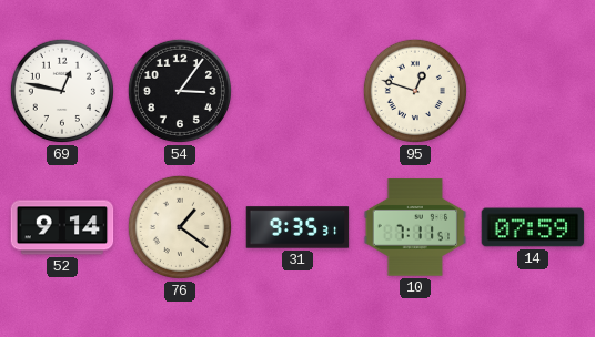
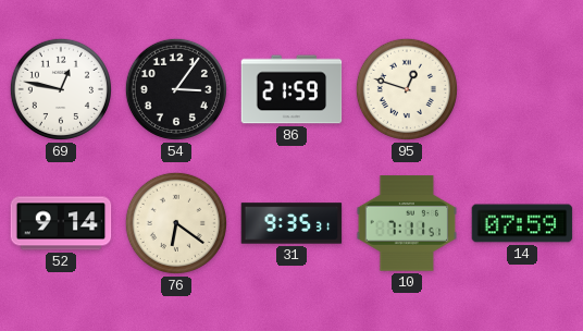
86: none -> 21:59 (291, 89)
76: 1:21 -> 6:21 (176, 223)
